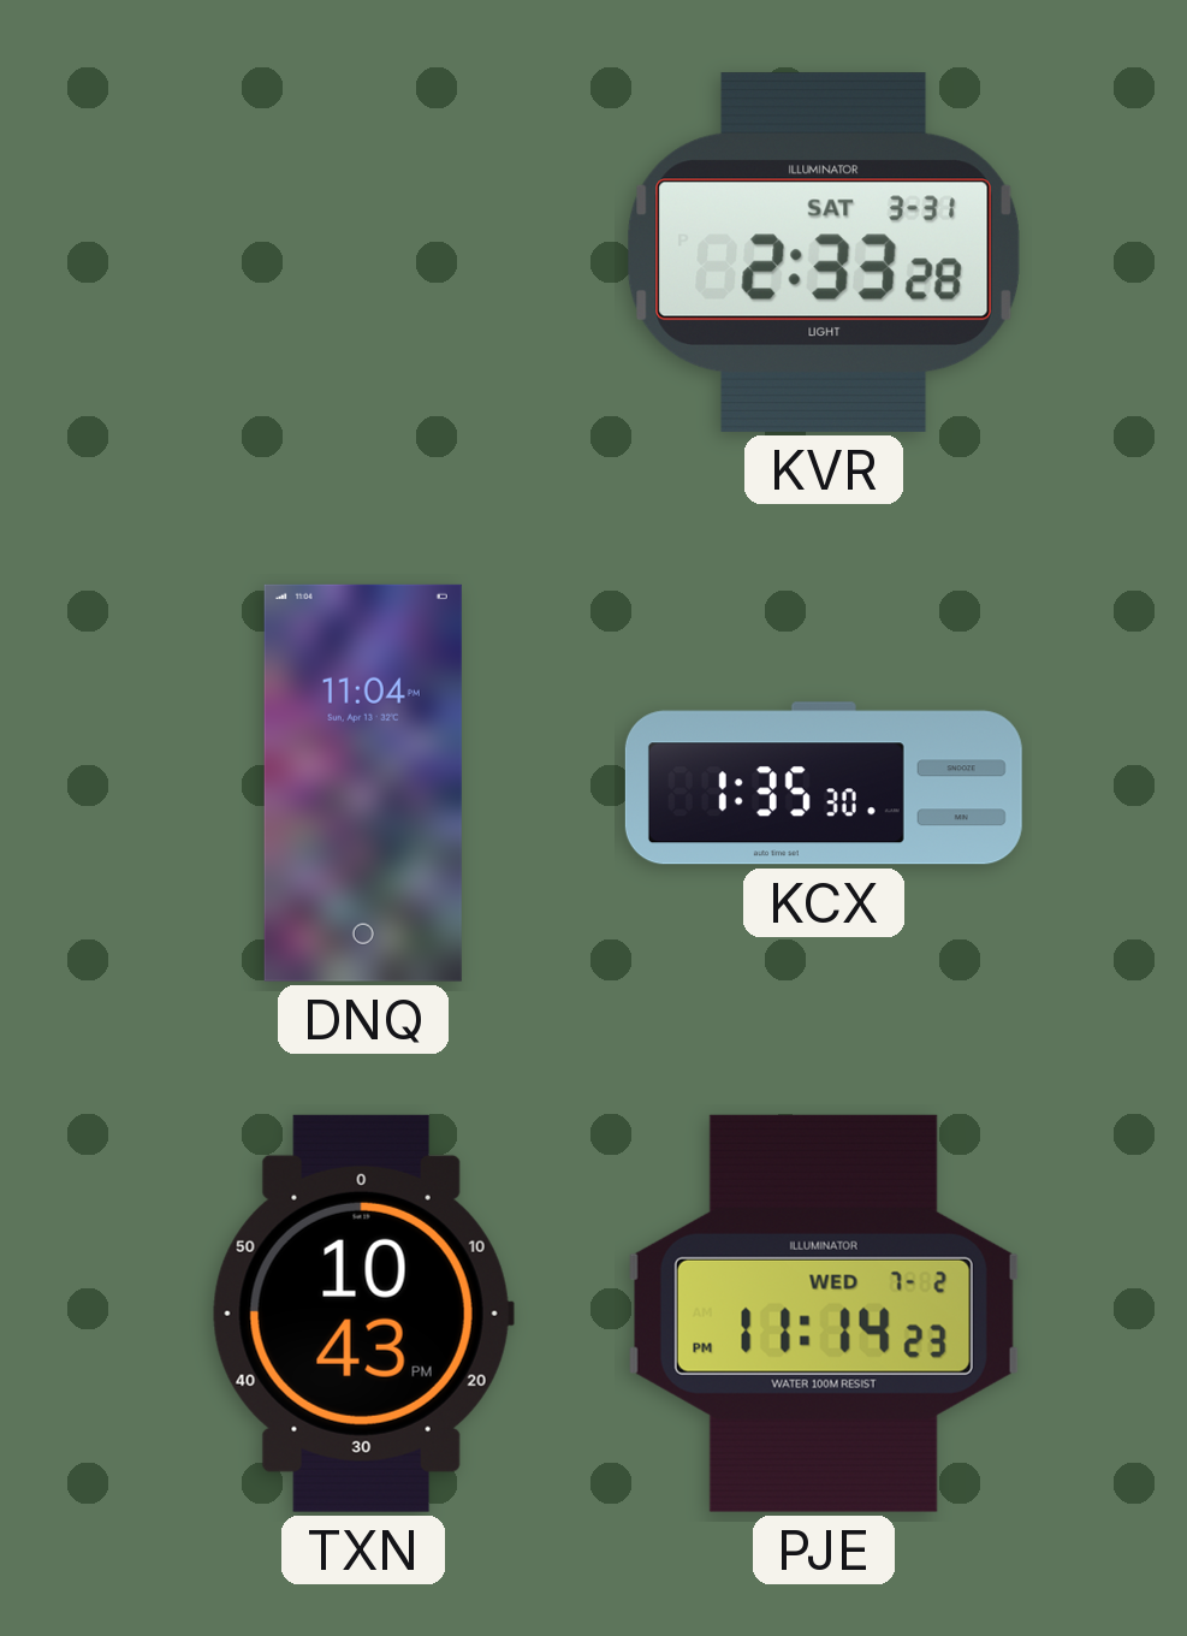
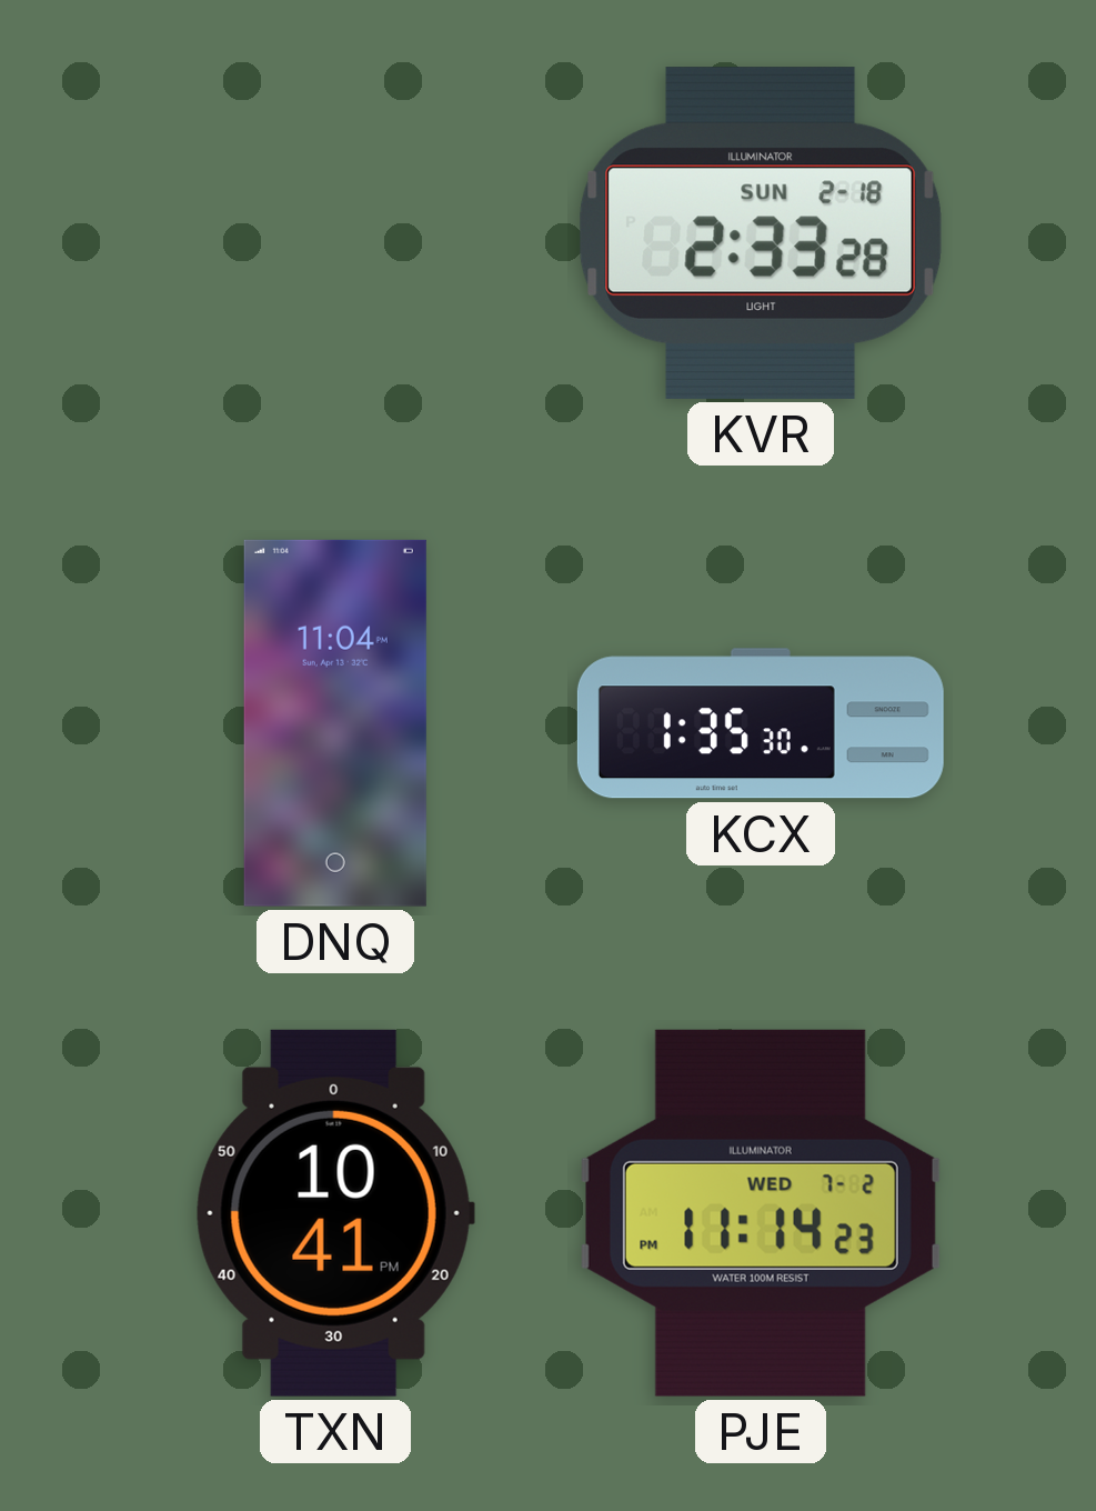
KVR date: SAT 3-31 -> SUN 2-18 (761, 233)
TXN: 10:43 -> 10:41 (335, 1213)
